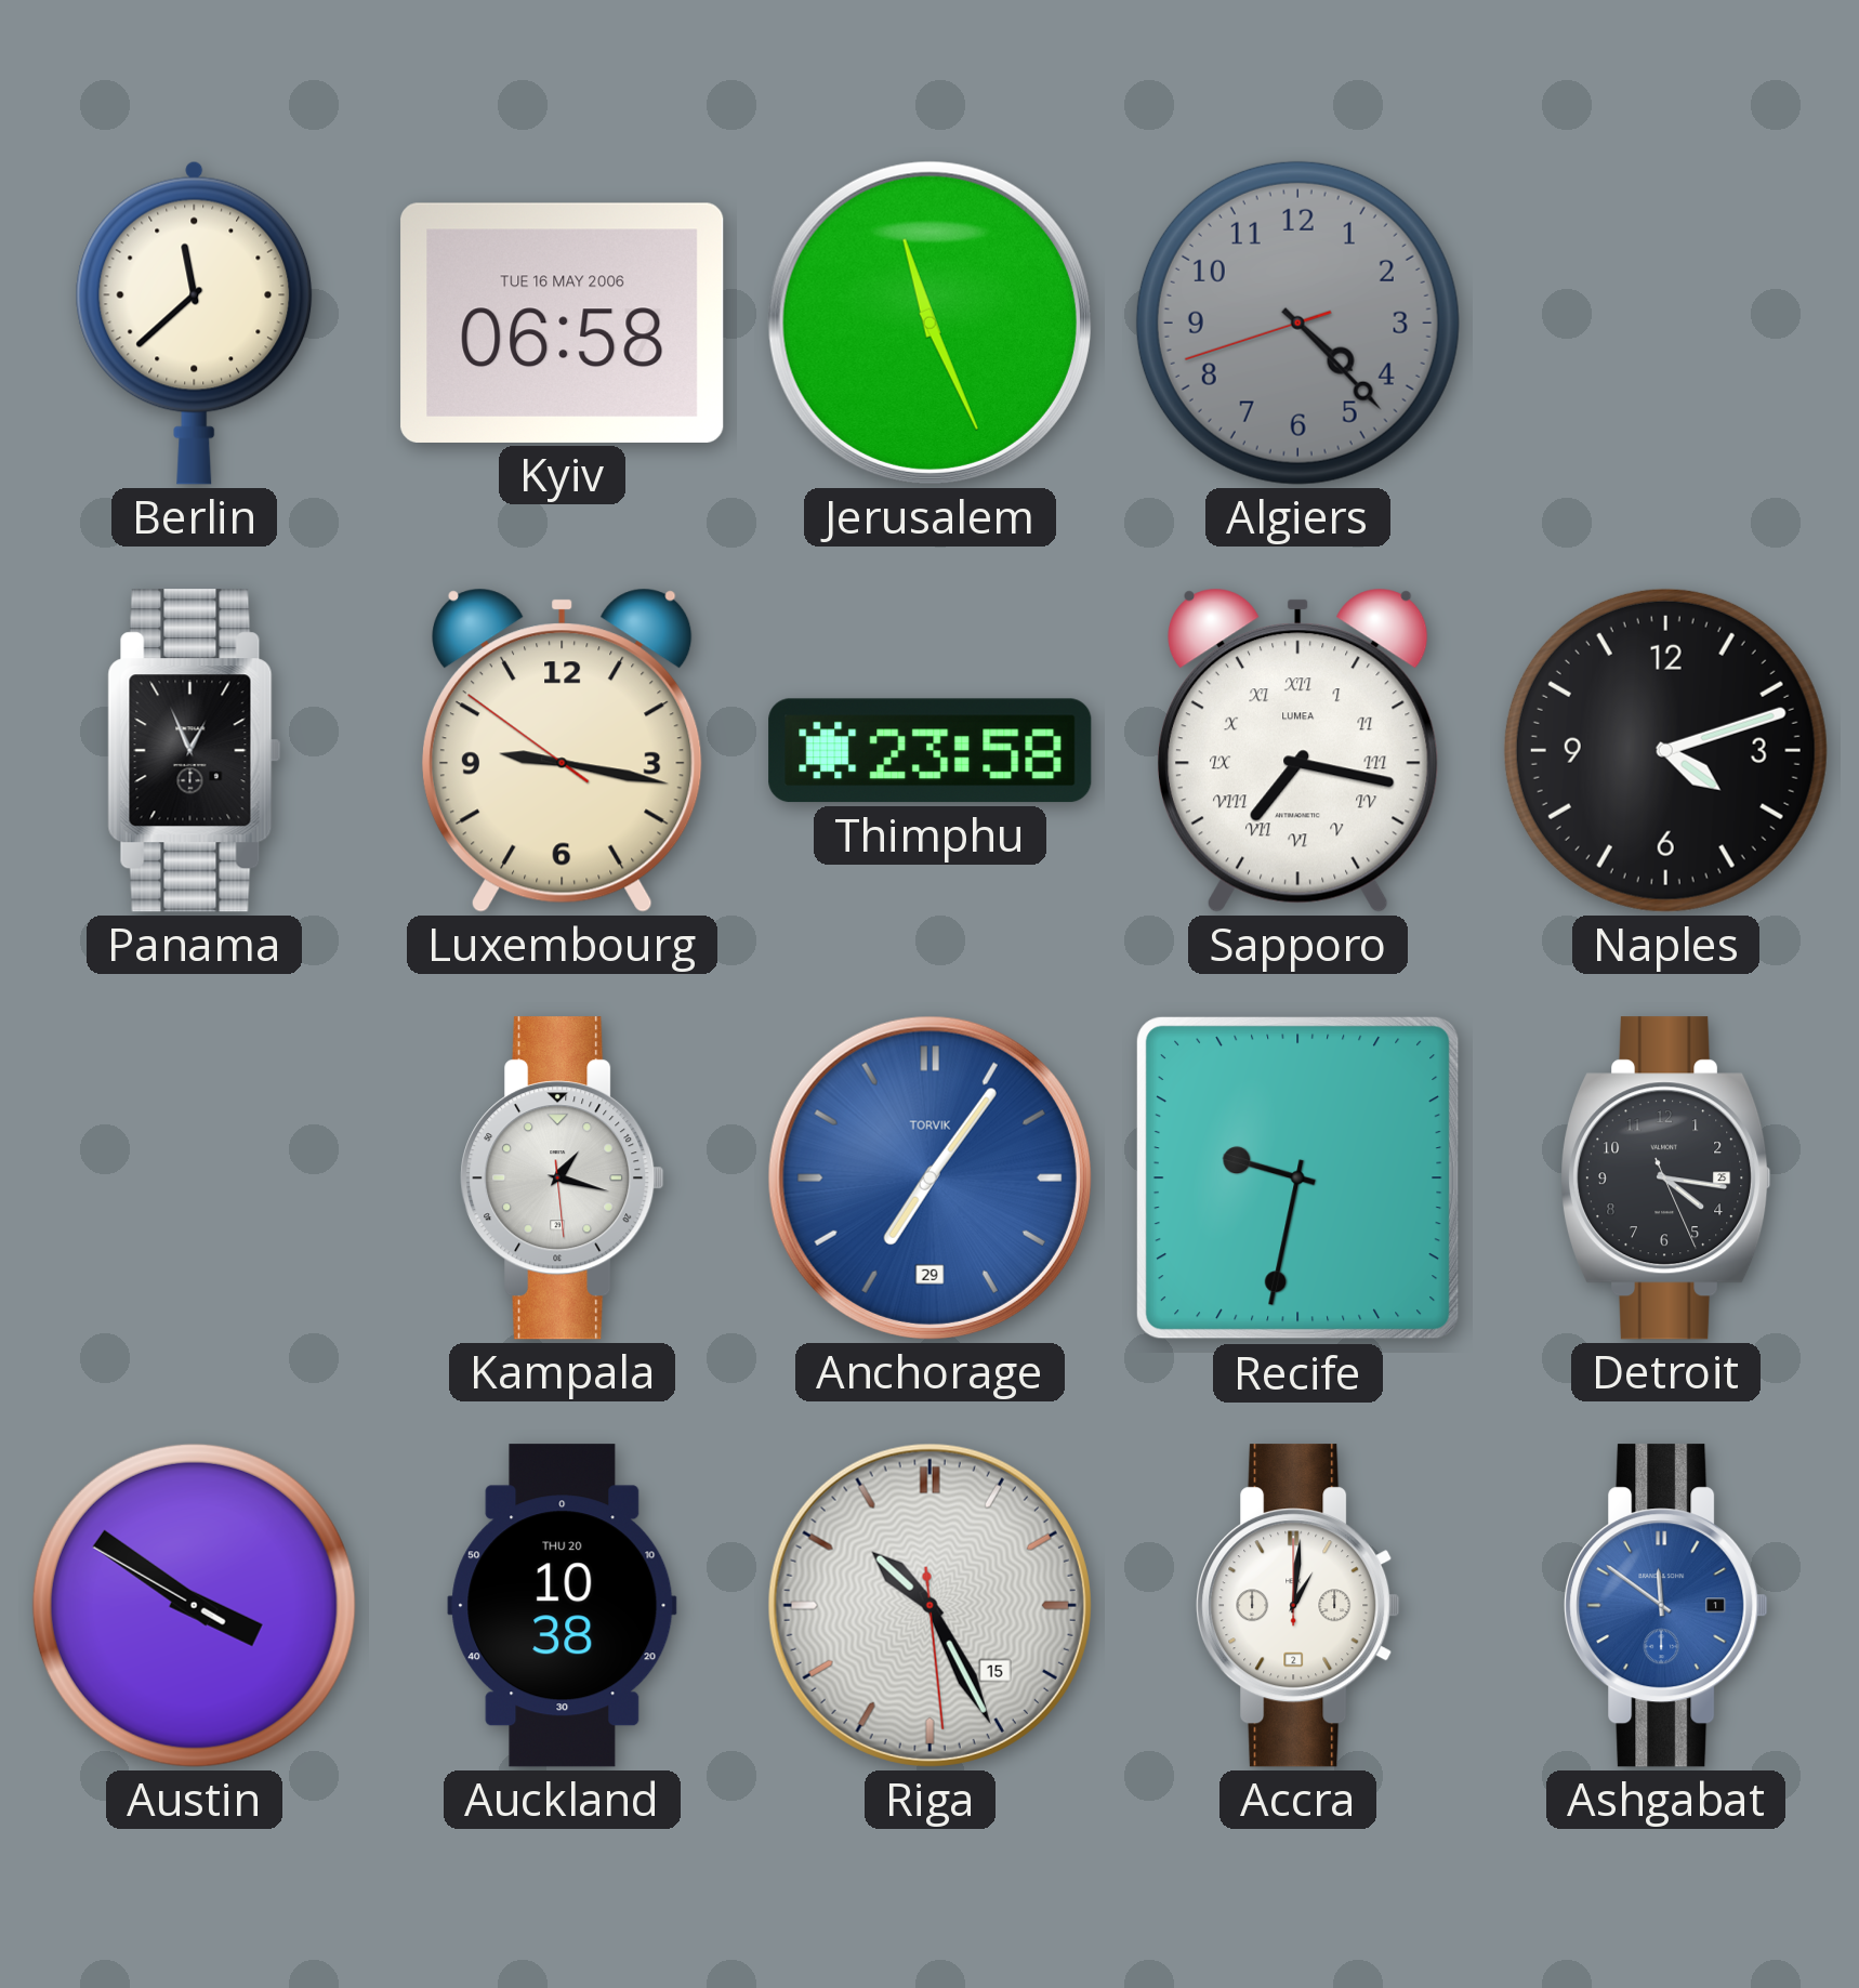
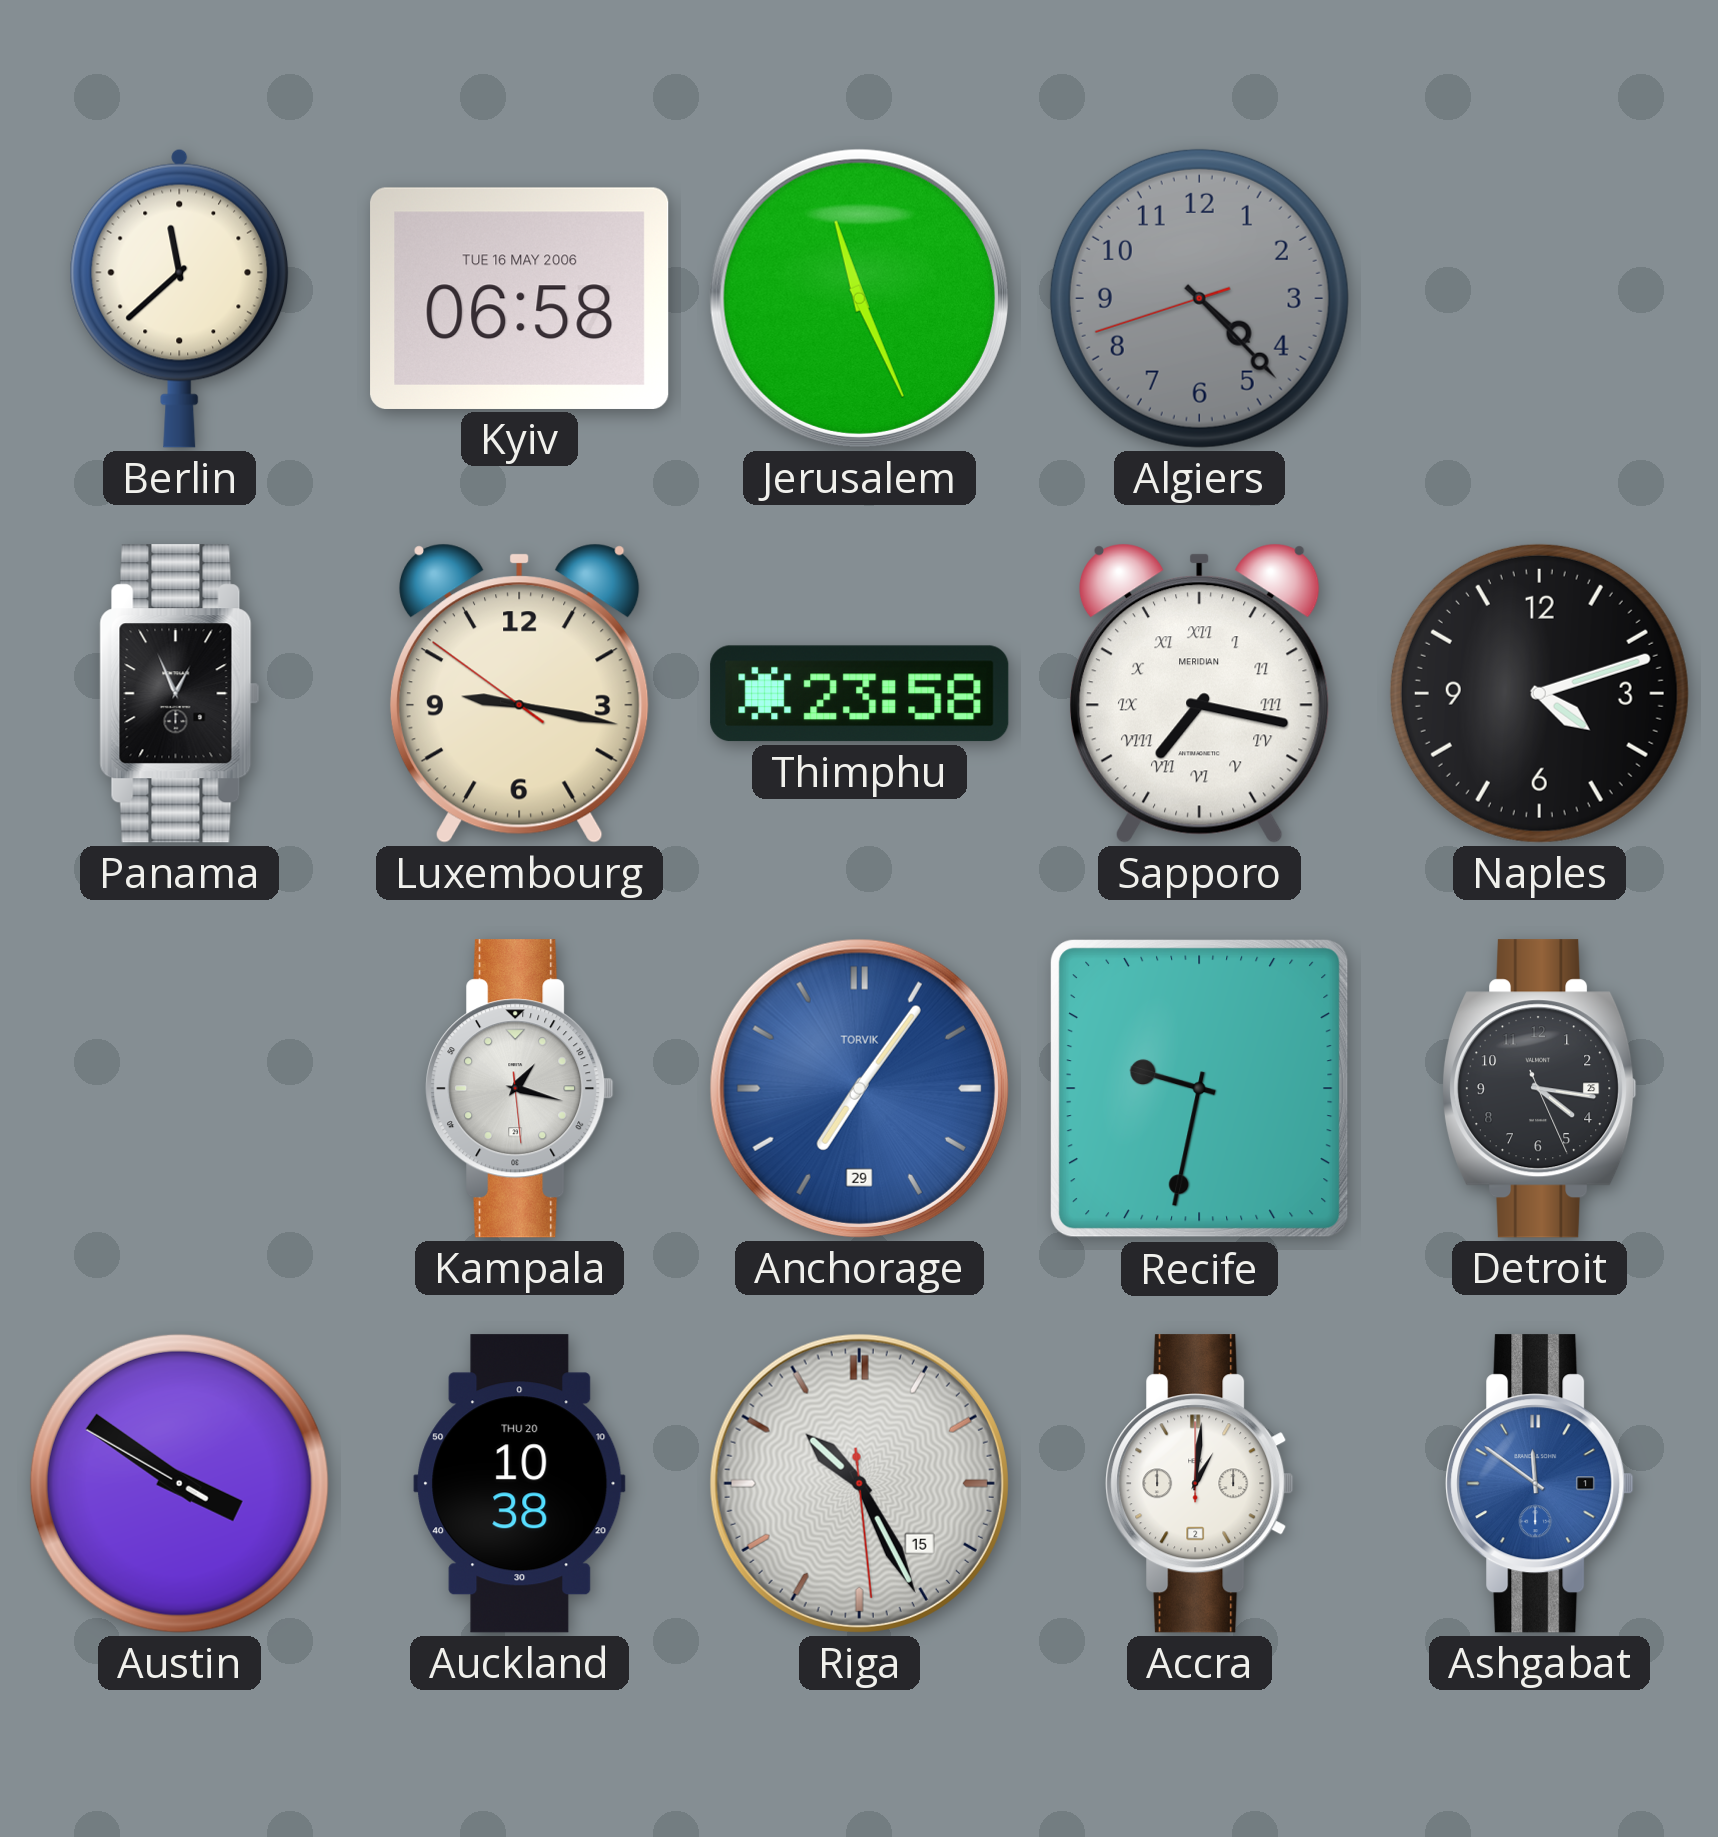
Sapporo brand: LUMEA -> MERIDIAN (1199, 693)
